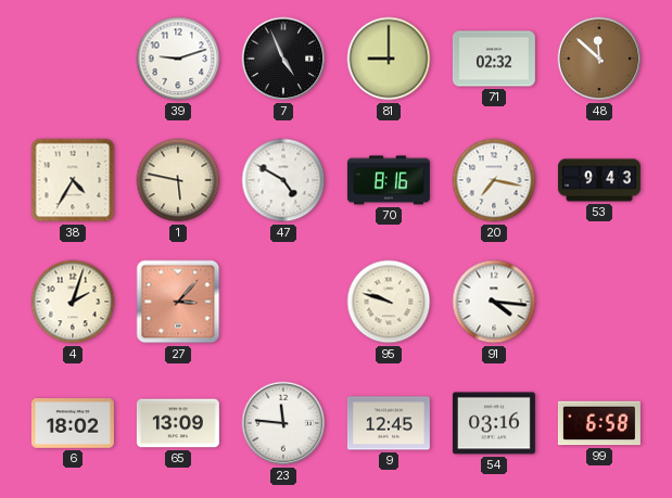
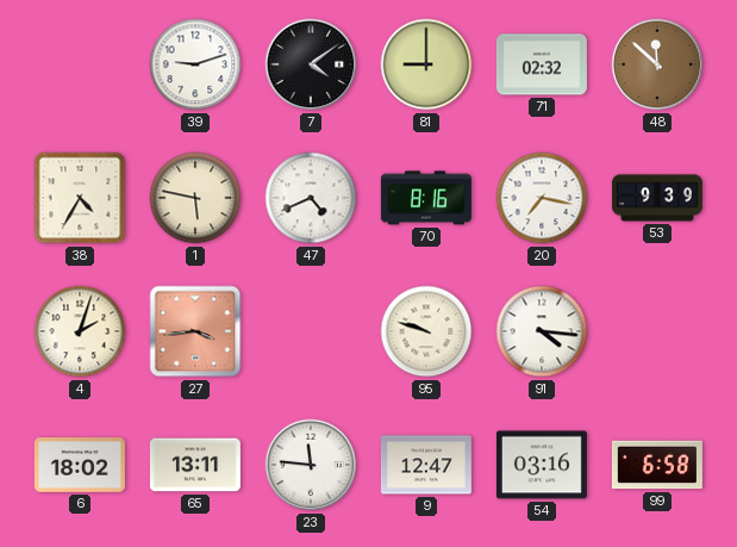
7: 4:56 -> 4:09 (311, 64)
47: 4:50 -> 4:41 (311, 198)
53: 9:43 -> 9:39 (657, 198)
27: 3:07 -> 3:44 (195, 331)
65: 13:09 -> 13:11 (195, 465)
9: 12:45 -> 12:47 (426, 465)
